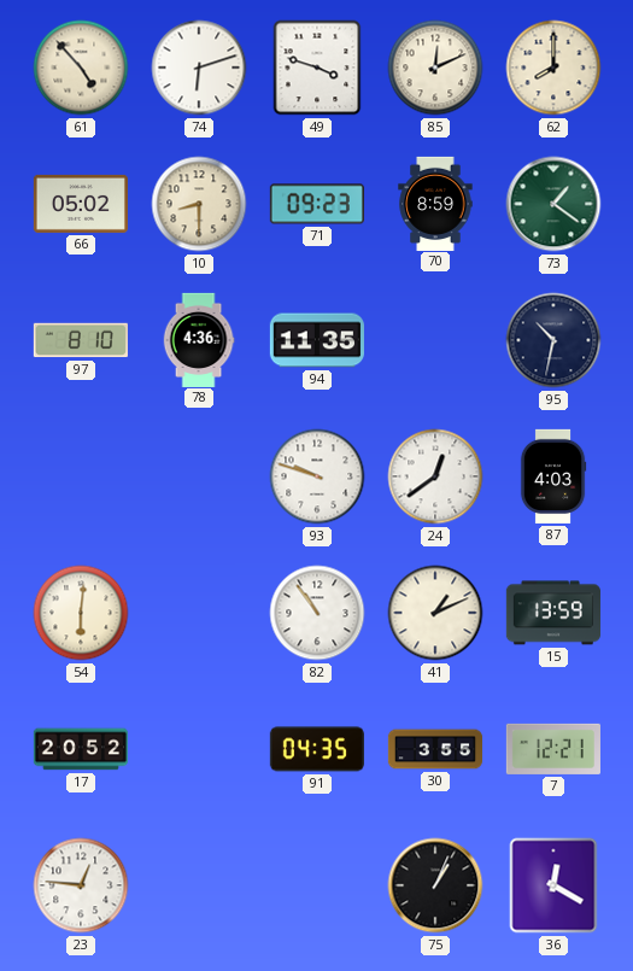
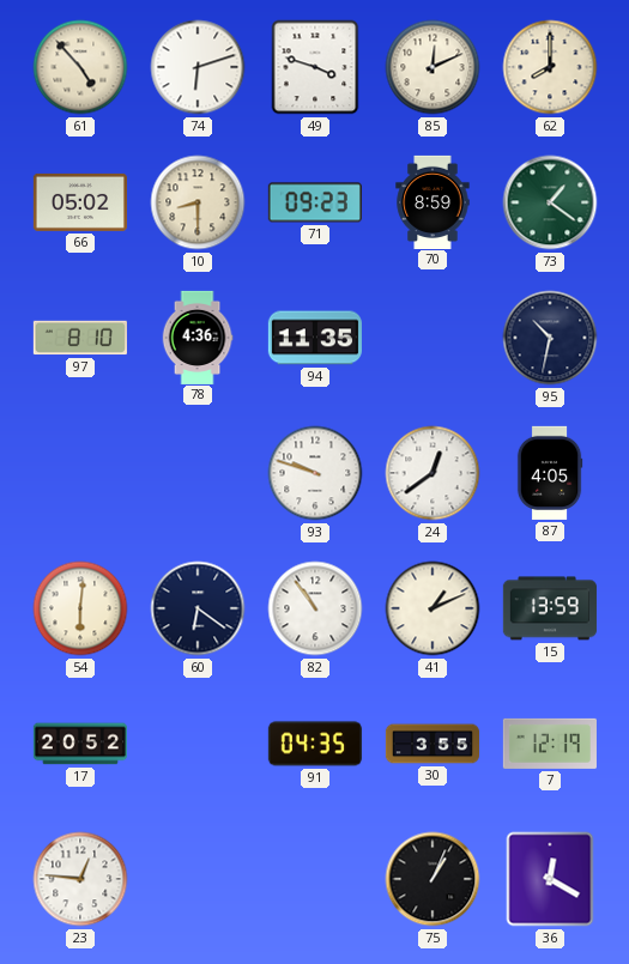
87: 4:03 -> 4:05 (550, 473)
60: none -> 6:21 (198, 608)
7: 12:21 -> 12:19 (550, 744)
